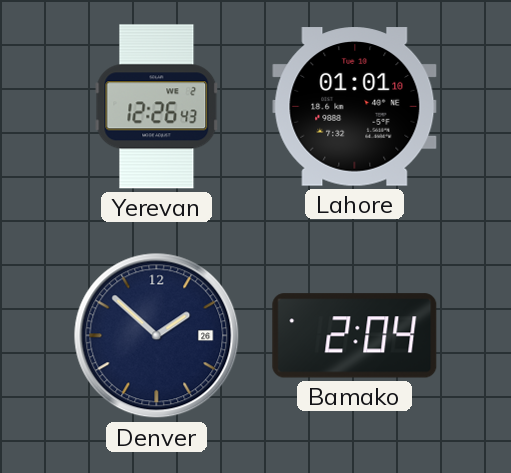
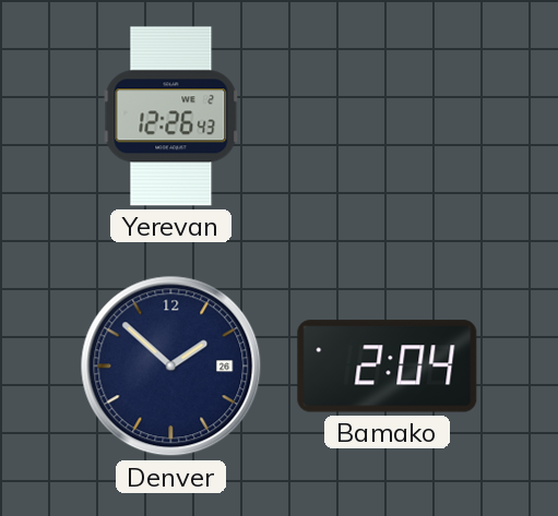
Lahore: 01:01 -> none (355, 107)
